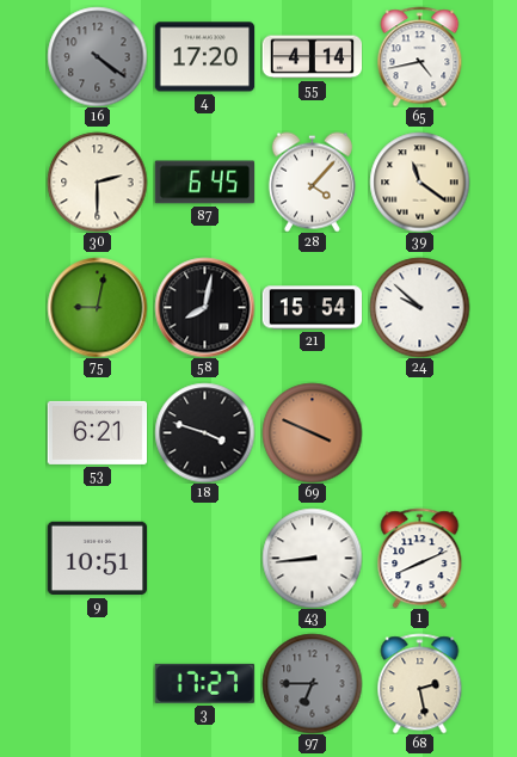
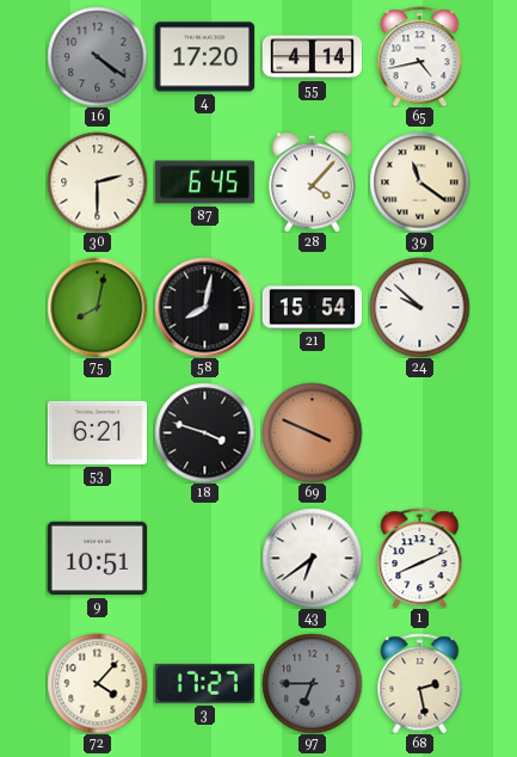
75: 9:02 -> 8:02 (97, 307)
43: 8:44 -> 6:39 (312, 558)
72: none -> 4:07 (97, 683)
